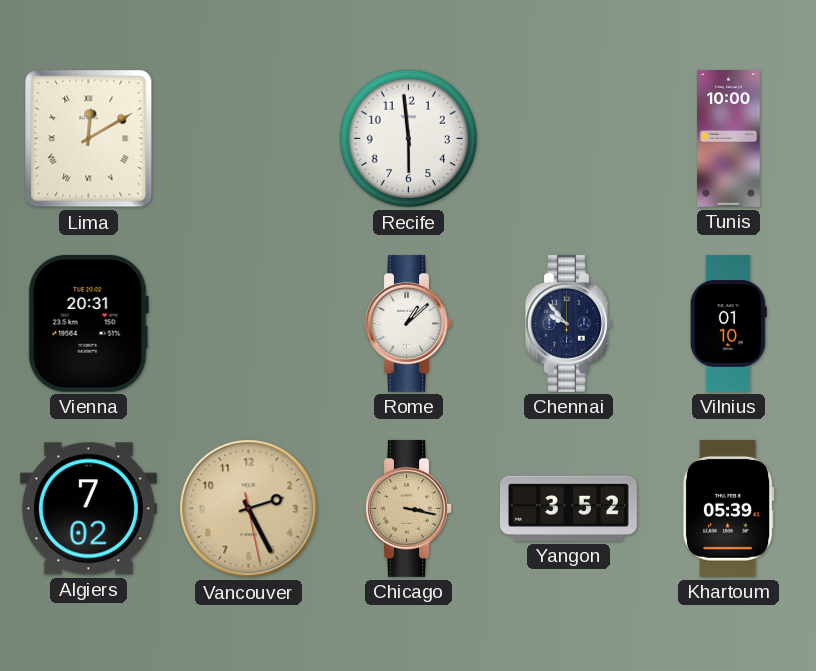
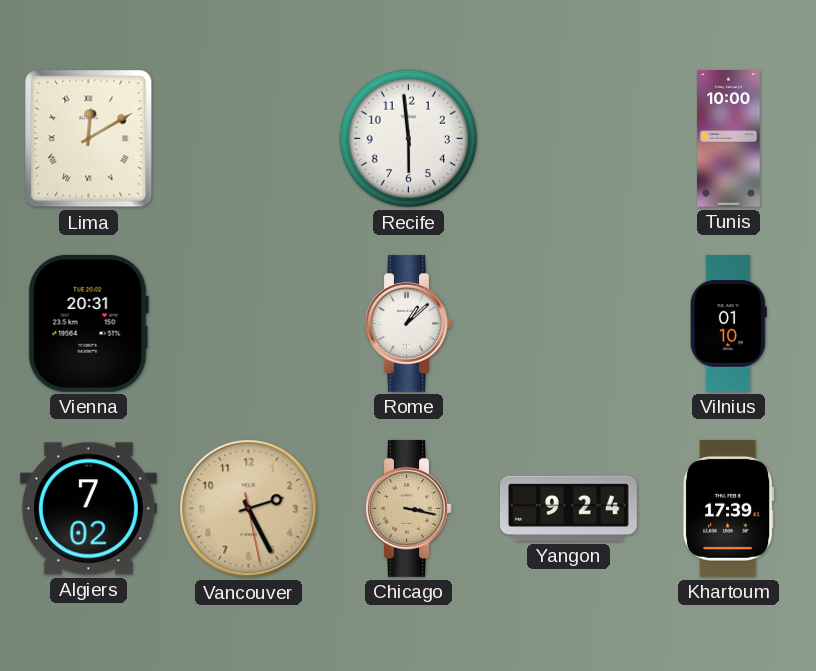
Chennai: 9:53 -> none (569, 323)
Yangon: 3:52 -> 9:24 (568, 508)
Khartoum: 05:39 -> 17:39 (728, 508)
